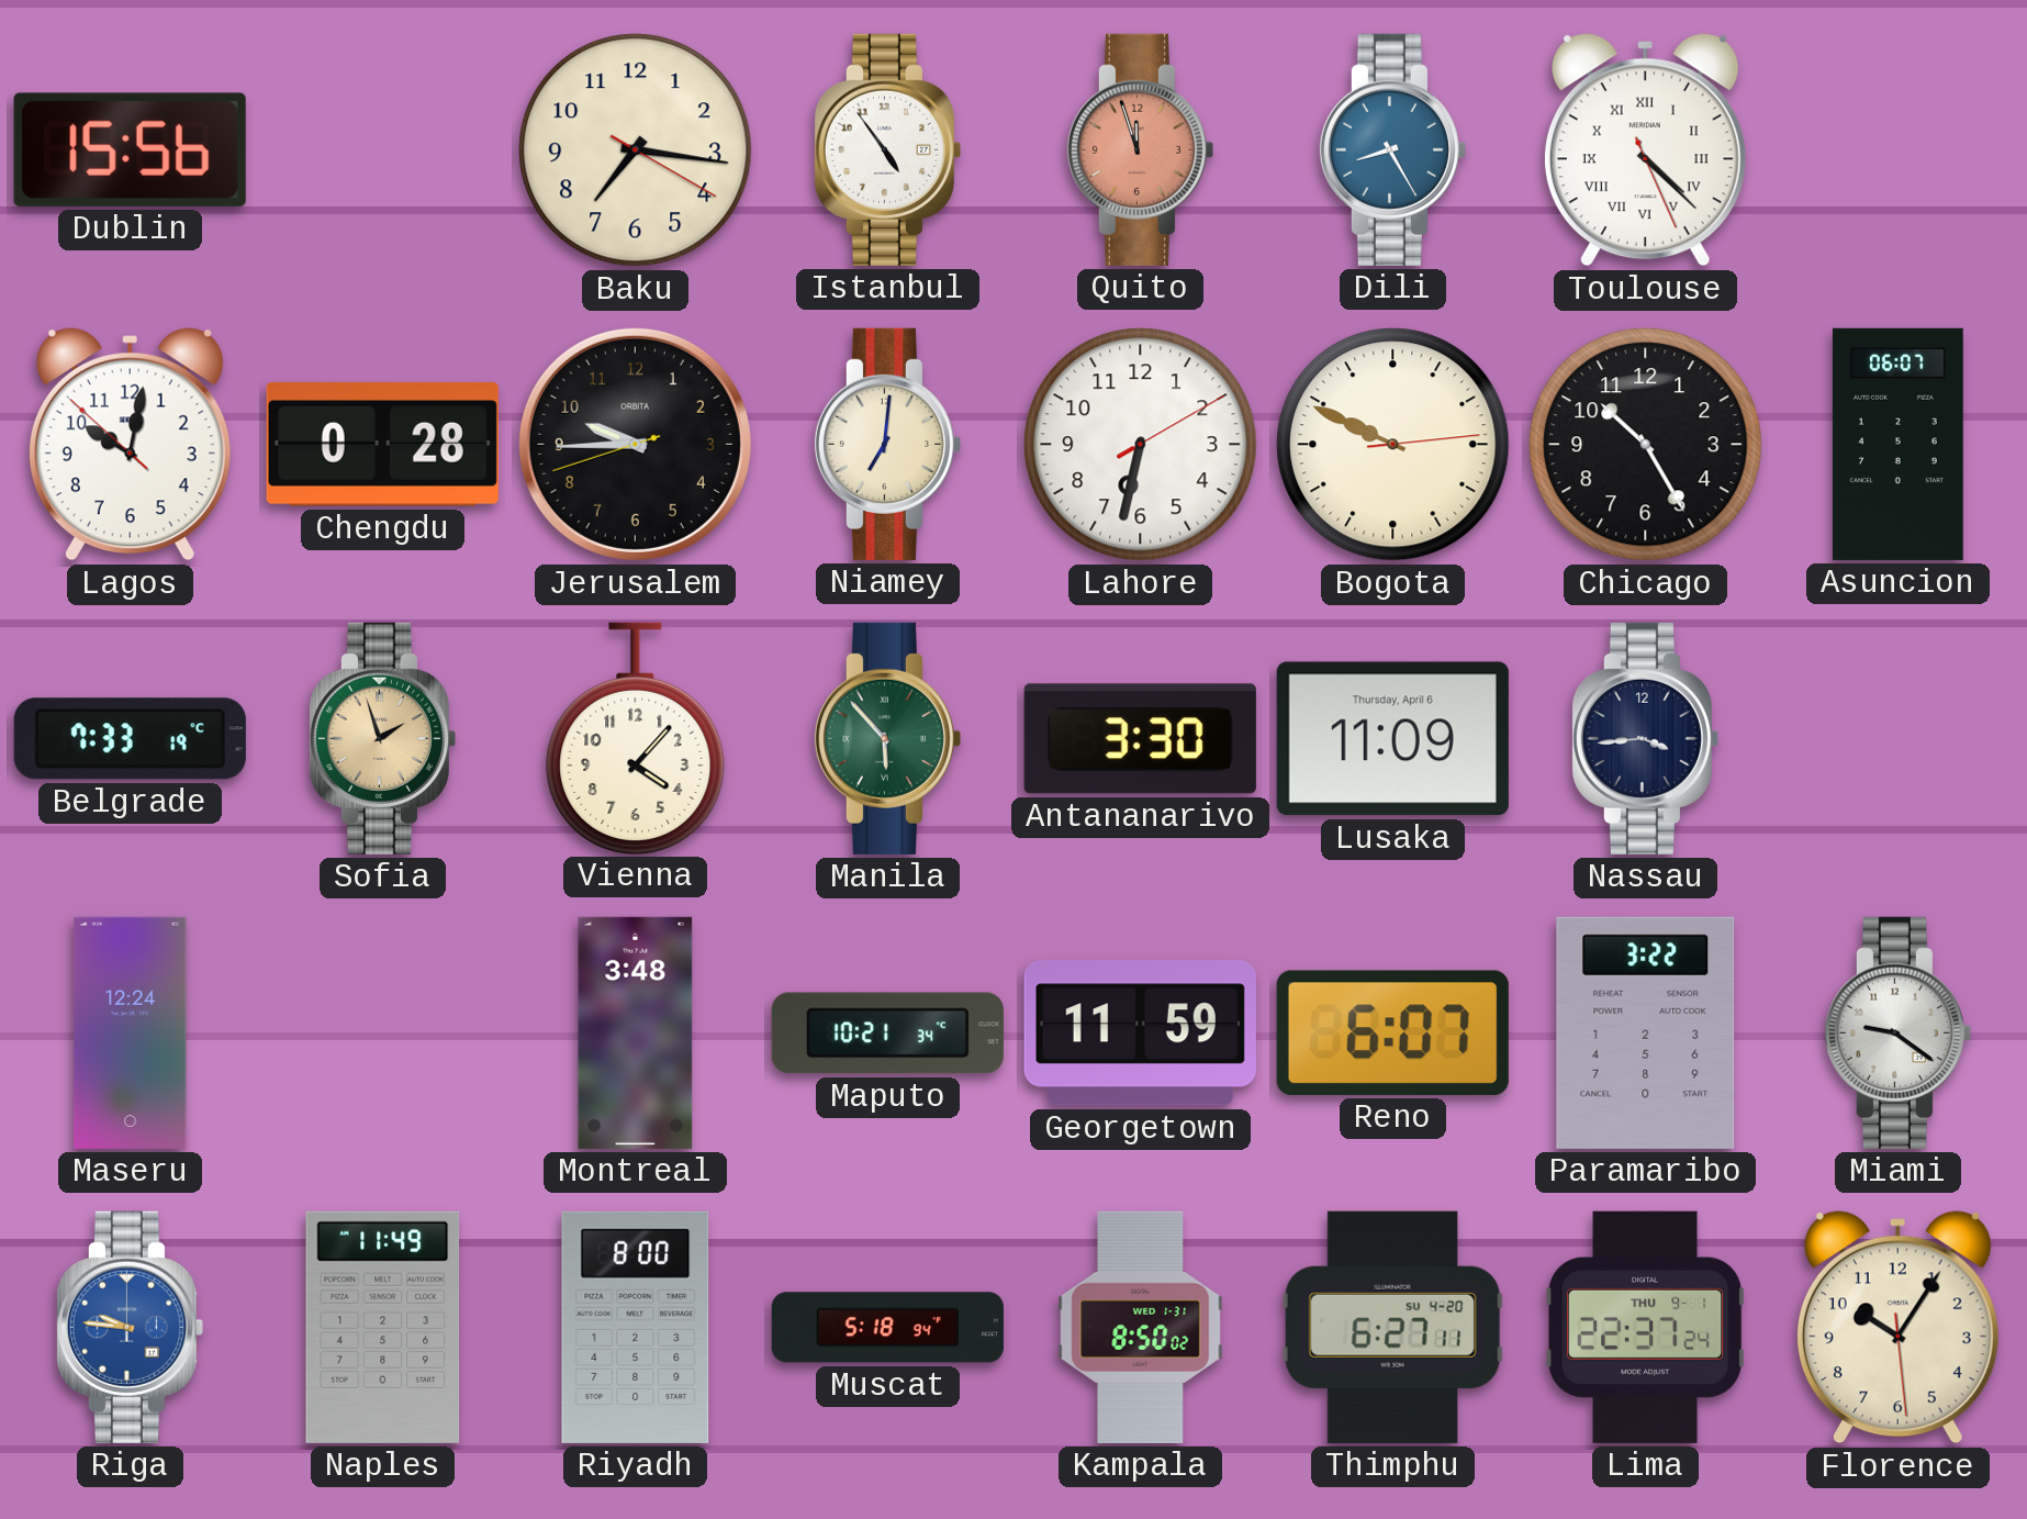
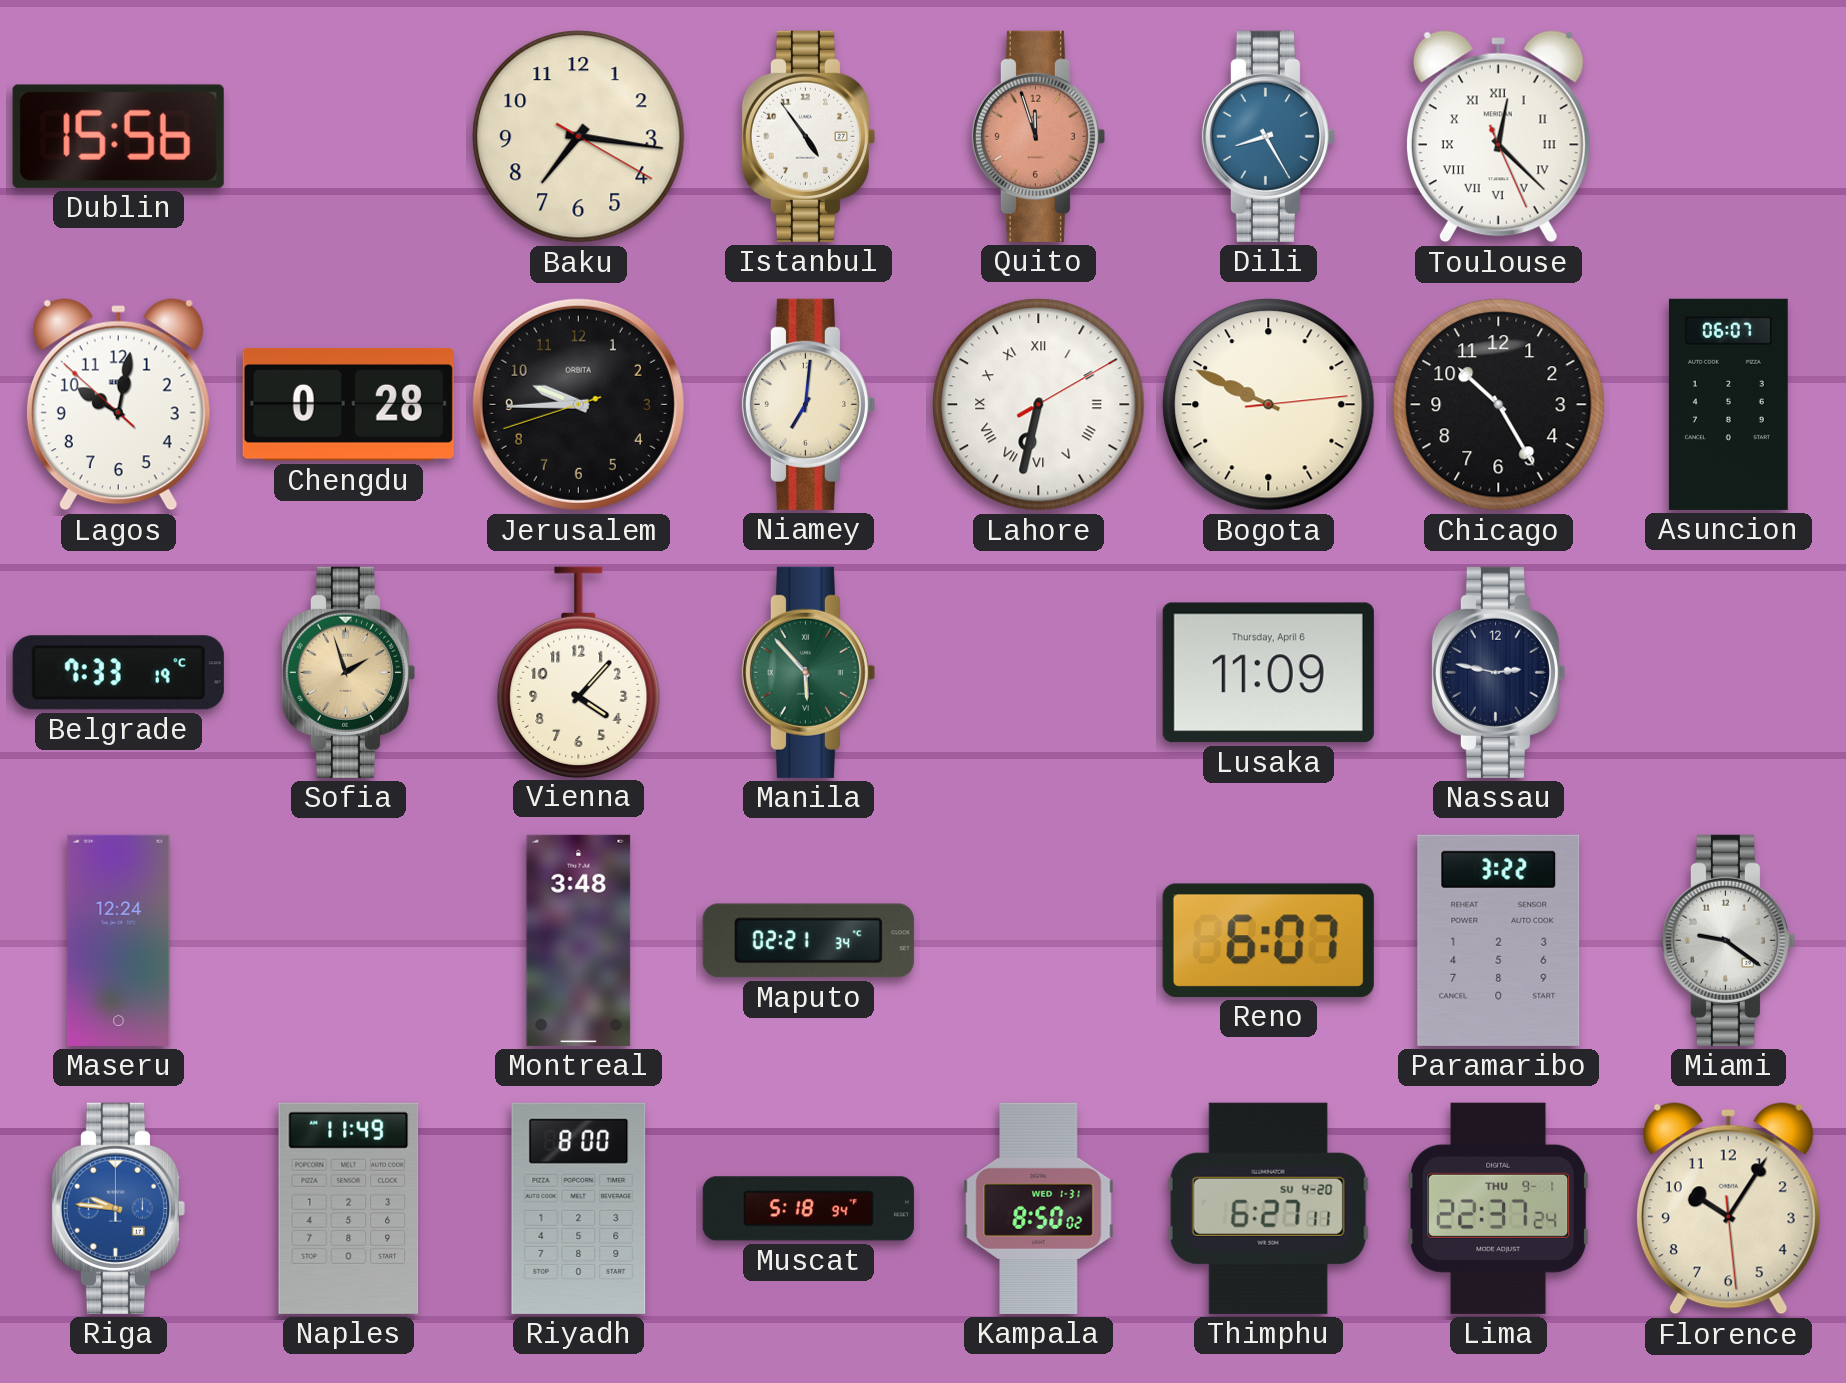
Toulouse: 4:22 -> 12:22 (1498, 137)
Lahore numerals: Arabic -> Roman (1039, 405)
Antananarivo: 3:30 -> none (1140, 739)
Nassau: 3:44 -> 2:47 (1498, 672)
Maputo: 10:21 -> 02:21 (808, 941)
Georgetown: 11:59 -> none (1140, 1034)
